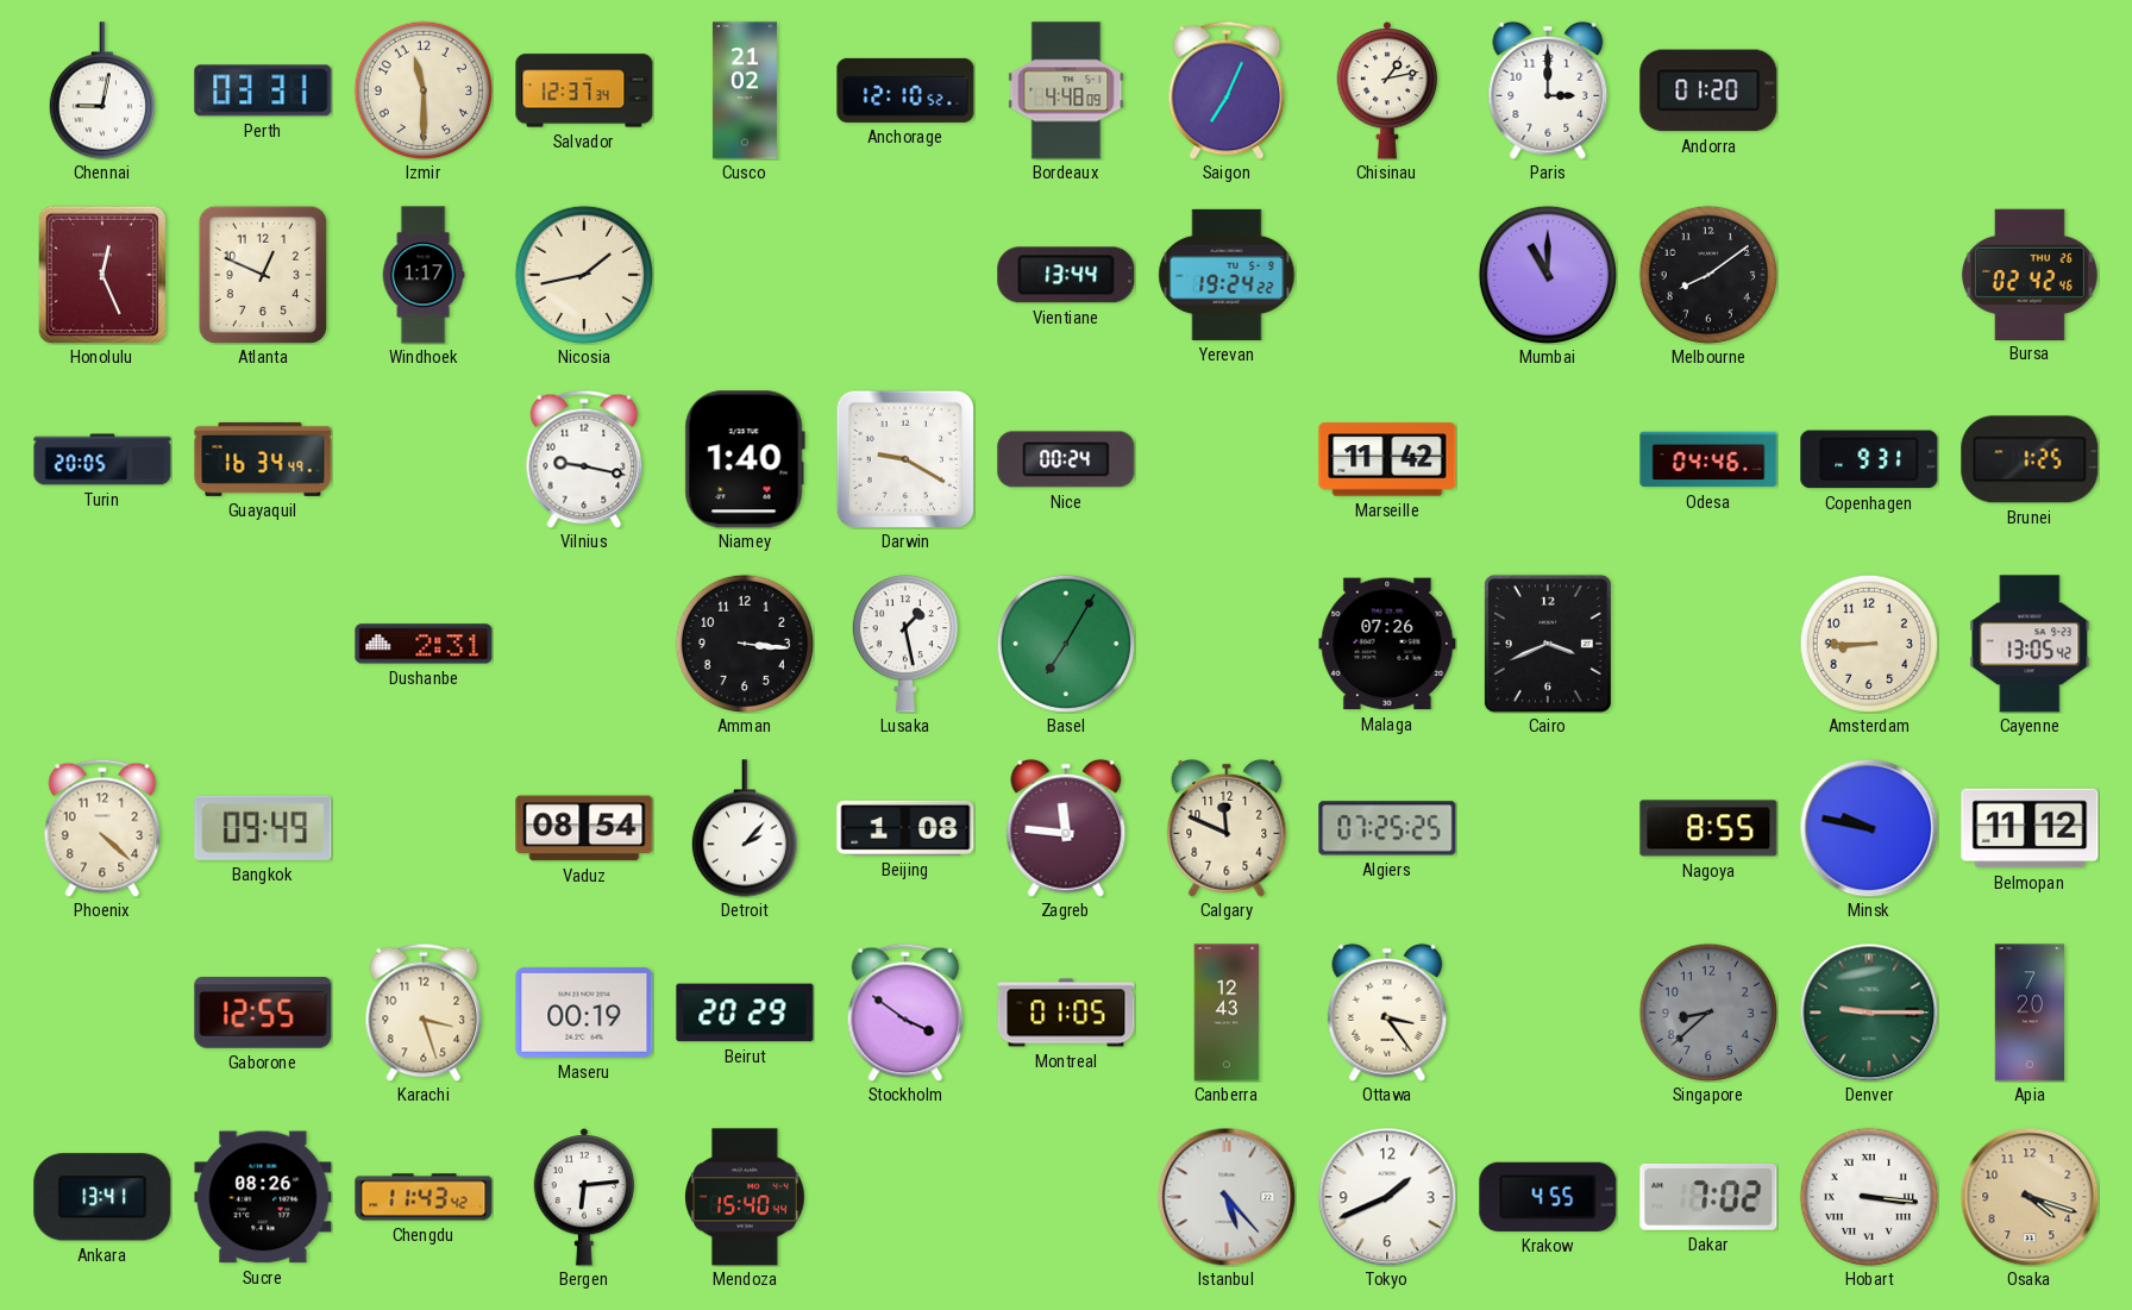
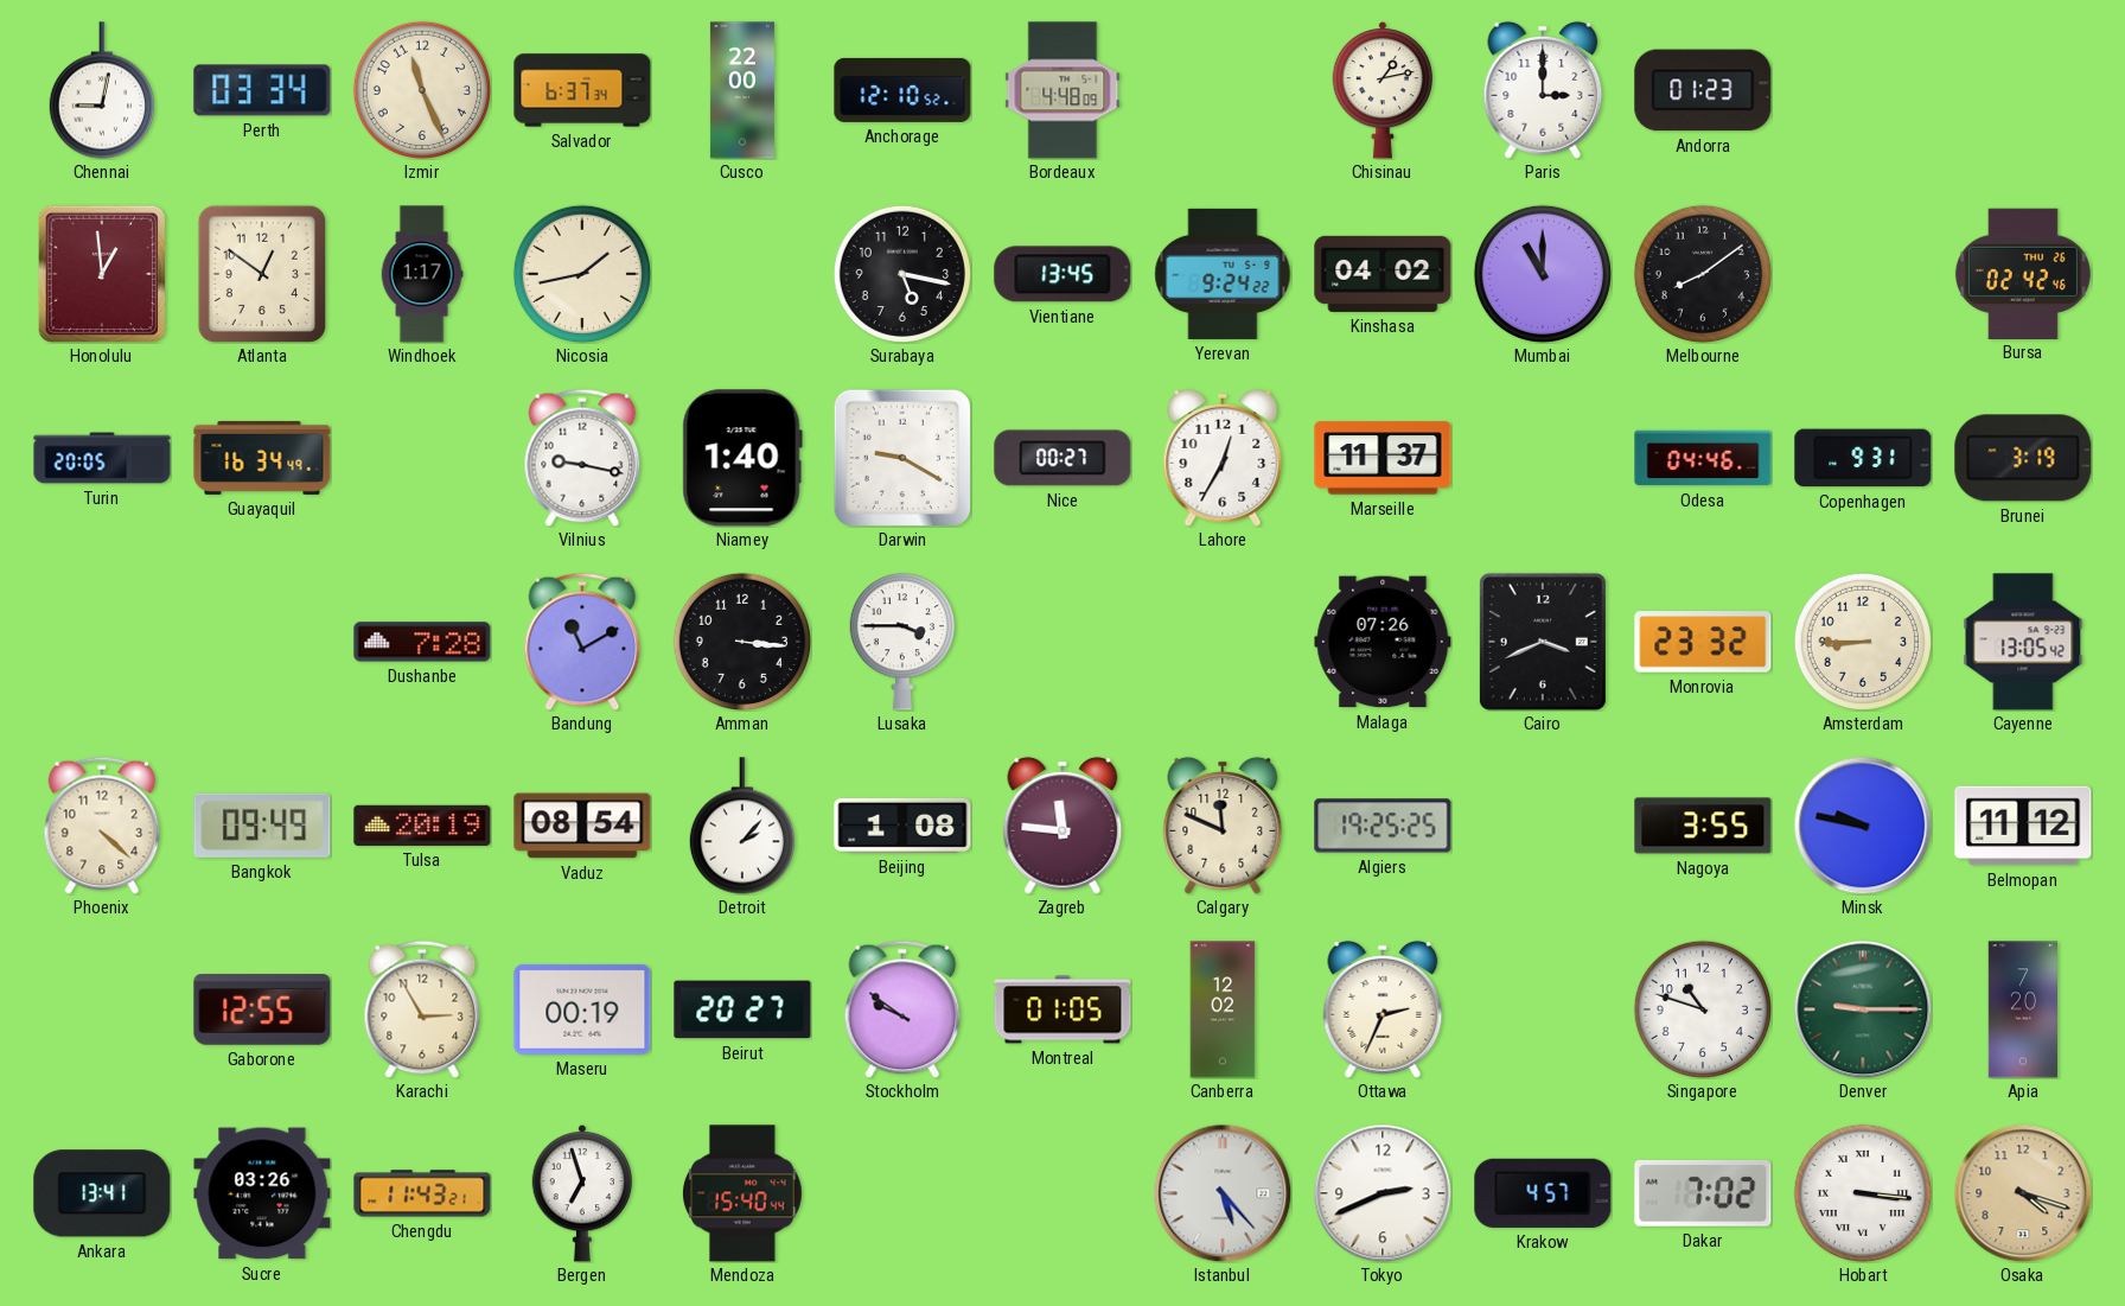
Perth: 03:31 -> 03:34 (262, 90)
Izmir: 11:30 -> 11:26 (421, 89)
Salvador: 12:37 -> 6:37 (582, 90)
Cusco: 21:02 -> 22:00 (742, 90)
Saigon: 7:04 -> none (1227, 90)
Andorra: 01:20 -> 01:23 (1703, 90)
Honolulu: 12:26 -> 12:59 (101, 274)
Atlanta: 12:49 -> 12:51 (262, 274)
Surabaya: none -> 5:17 (901, 273)
Vientiane: 13:44 -> 13:45 (1062, 274)
Yerevan: 19:24 -> 9:24 (1223, 274)
Kinshasa: none -> 04:02 (1383, 274)
Nice: 00:24 -> 00:27 (1062, 458)
Lahore: none -> 12:35 (1223, 458)
Marseille: 11:42 -> 11:37 (1383, 458)
Brunei: 1:25 -> 3:19 (2023, 458)
Dushanbe: 2:31 -> 7:28 (422, 642)
Bandung: none -> 11:10 (582, 642)
Lusaka: 1:28 -> 3:45 (902, 642)
Basel: 7:05 -> none (1065, 643)
Monrovia: none -> 23:32 (1703, 642)
Tulsa: none -> 20:19 (422, 826)
Algiers: 07:25 -> 19:25 (1383, 826)
Nagoya: 8:55 -> 3:55 (1703, 826)
Karachi: 3:27 -> 2:55 (422, 1009)
Beirut: 20:29 -> 20:27 (742, 1009)
Stockholm: 3:51 -> 9:51 (902, 1009)
Canberra: 12:43 -> 12:02 (1223, 1009)
Ottawa: 3:24 -> 2:34 (1383, 1009)
Singapore: 8:38 -> 10:48 (1702, 1008)
Singapore dial: grey -> white (1702, 1008)
Sucre: 08:26 -> 03:26 (262, 1193)
Chengdu: 11:43:42 -> 11:43:21 (422, 1193)
Bergen: 6:14 -> 6:57 (582, 1193)
Tokyo: 1:41 -> 2:41 (1383, 1193)
Krakow: 4:55 -> 4:57 (1543, 1193)
